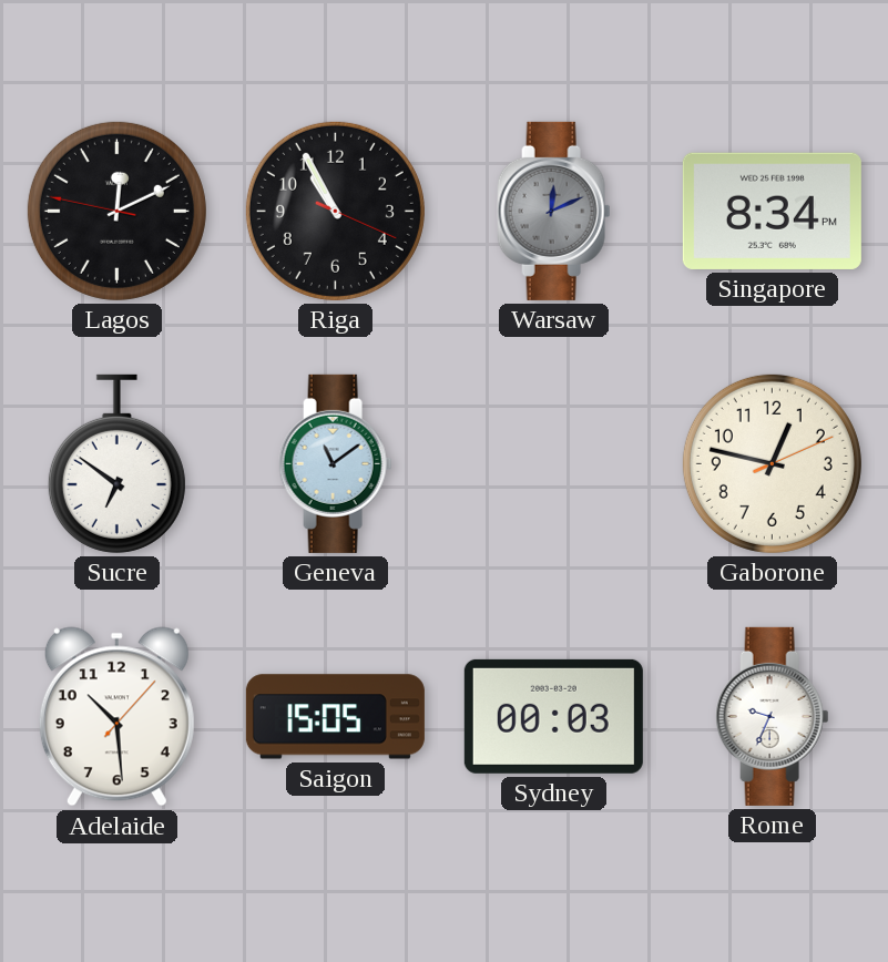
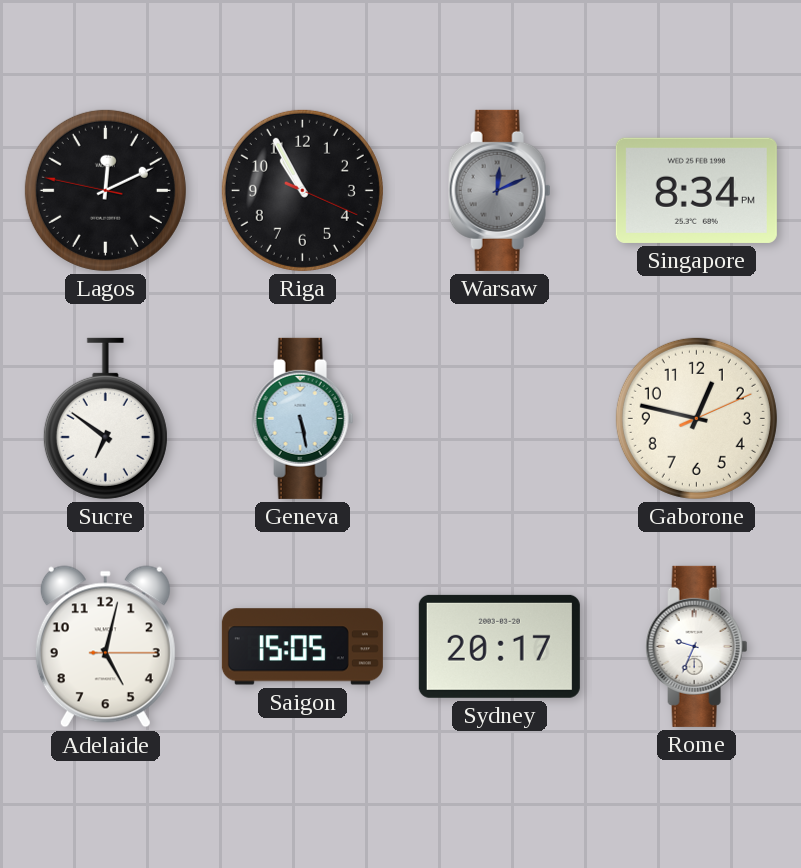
Geneva: 11:09 -> 5:28 (303, 418)
Adelaide: 10:29 -> 5:02 (105, 647)
Sydney: 00:03 -> 20:17 (499, 646)
